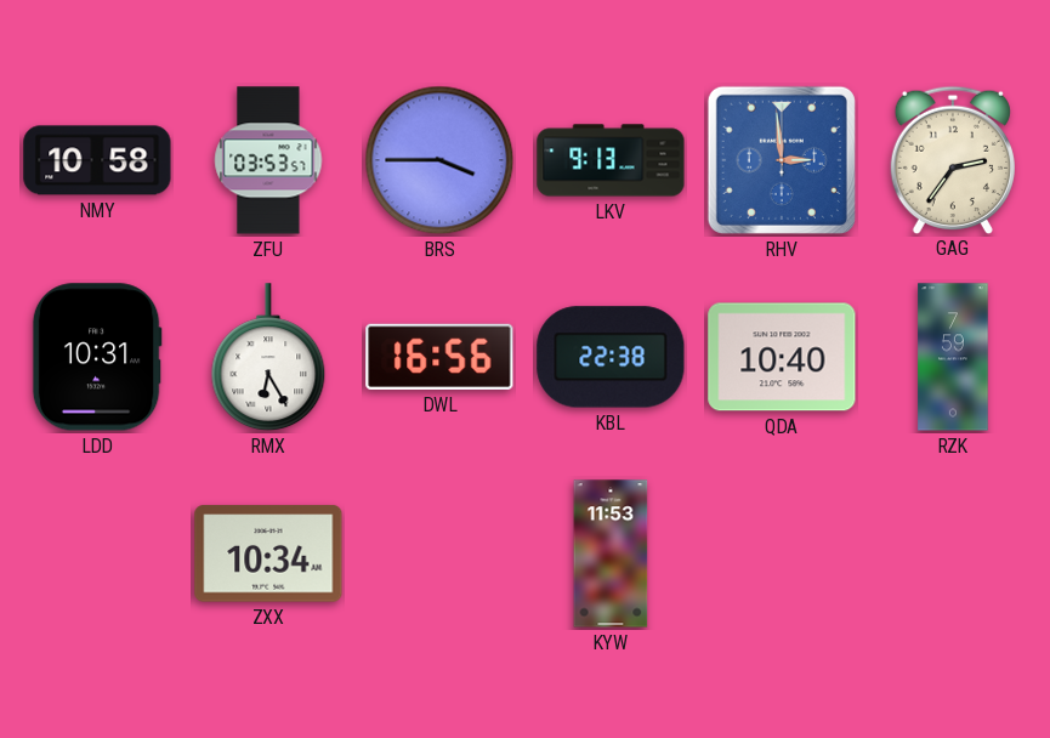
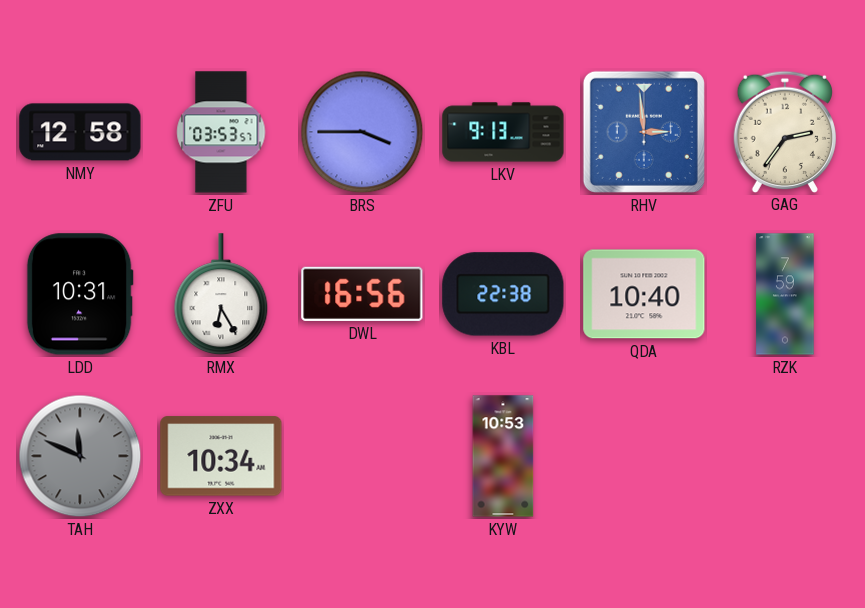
NMY: 10:58 -> 12:58 (80, 132)
TAH: none -> 11:49 (80, 456)
KYW: 11:53 -> 10:53 (503, 456)
